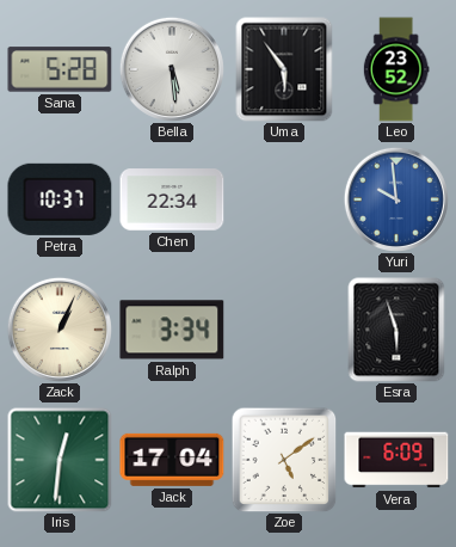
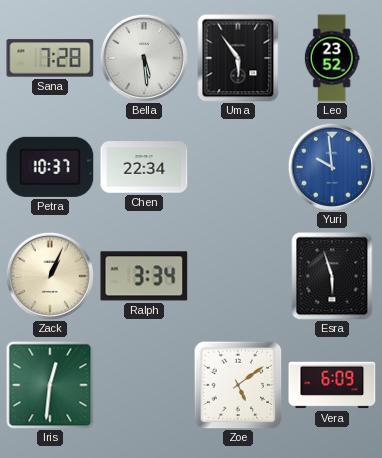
Sana: 5:28 -> 7:28 (50, 58)
Jack: 17:04 -> none (172, 460)
